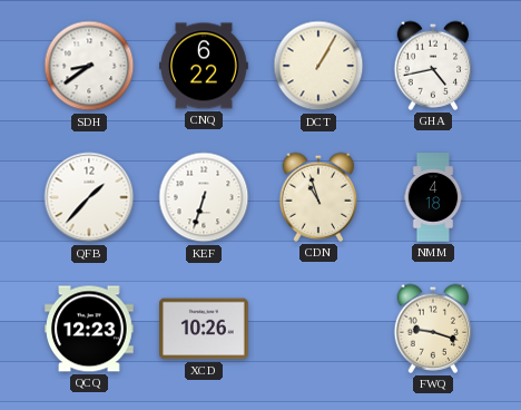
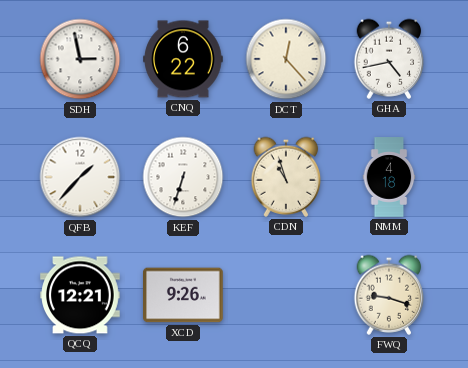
SDH: 8:39 -> 2:58 (80, 59)
DCT: 1:05 -> 12:23 (286, 59)
QCQ: 12:23 -> 12:21 (80, 295)
XCD: 10:26 -> 9:26 (184, 295)
